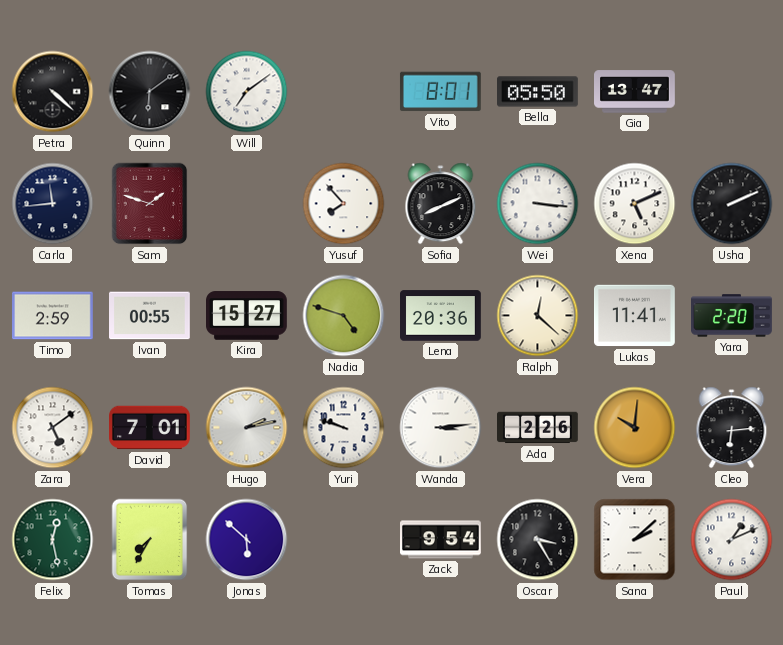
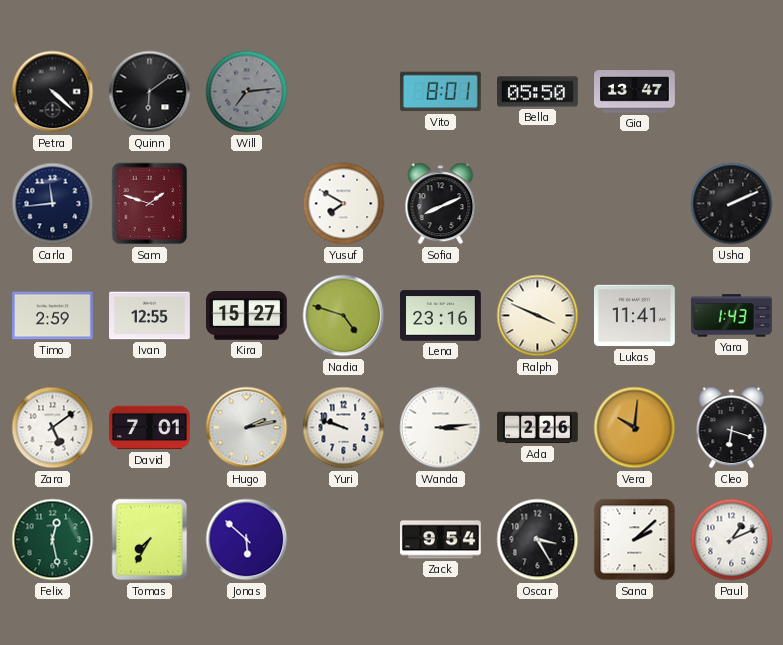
Will: 7:09 -> 7:14 (247, 92)
Will dial: white -> grey (247, 92)
Yusuf: 7:53 -> 7:50 (344, 204)
Wei: 3:16 -> none (538, 204)
Xena: 5:11 -> none (635, 204)
Ivan: 00:55 -> 12:55 (150, 316)
Lena: 20:36 -> 23:16 (441, 316)
Ralph: 12:22 -> 3:49 (538, 316)
Yara: 2:20 -> 1:43 (732, 316)
Cleo: 6:14 -> 6:18 (732, 428)
